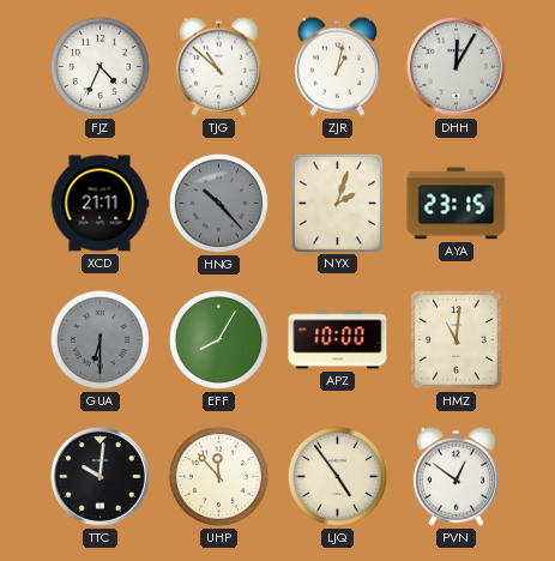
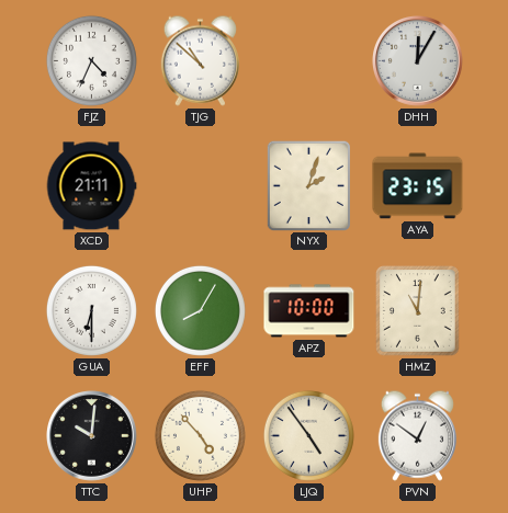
ZJR: 1:02 -> none (337, 66)
HNG: 10:23 -> none (218, 203)
GUA dial: grey -> white (91, 310)
UHP: 11:53 -> 4:53 (200, 435)
